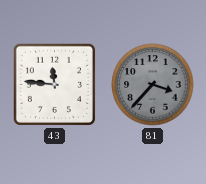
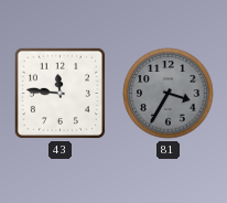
81: 3:37 -> 3:35 (169, 94)
